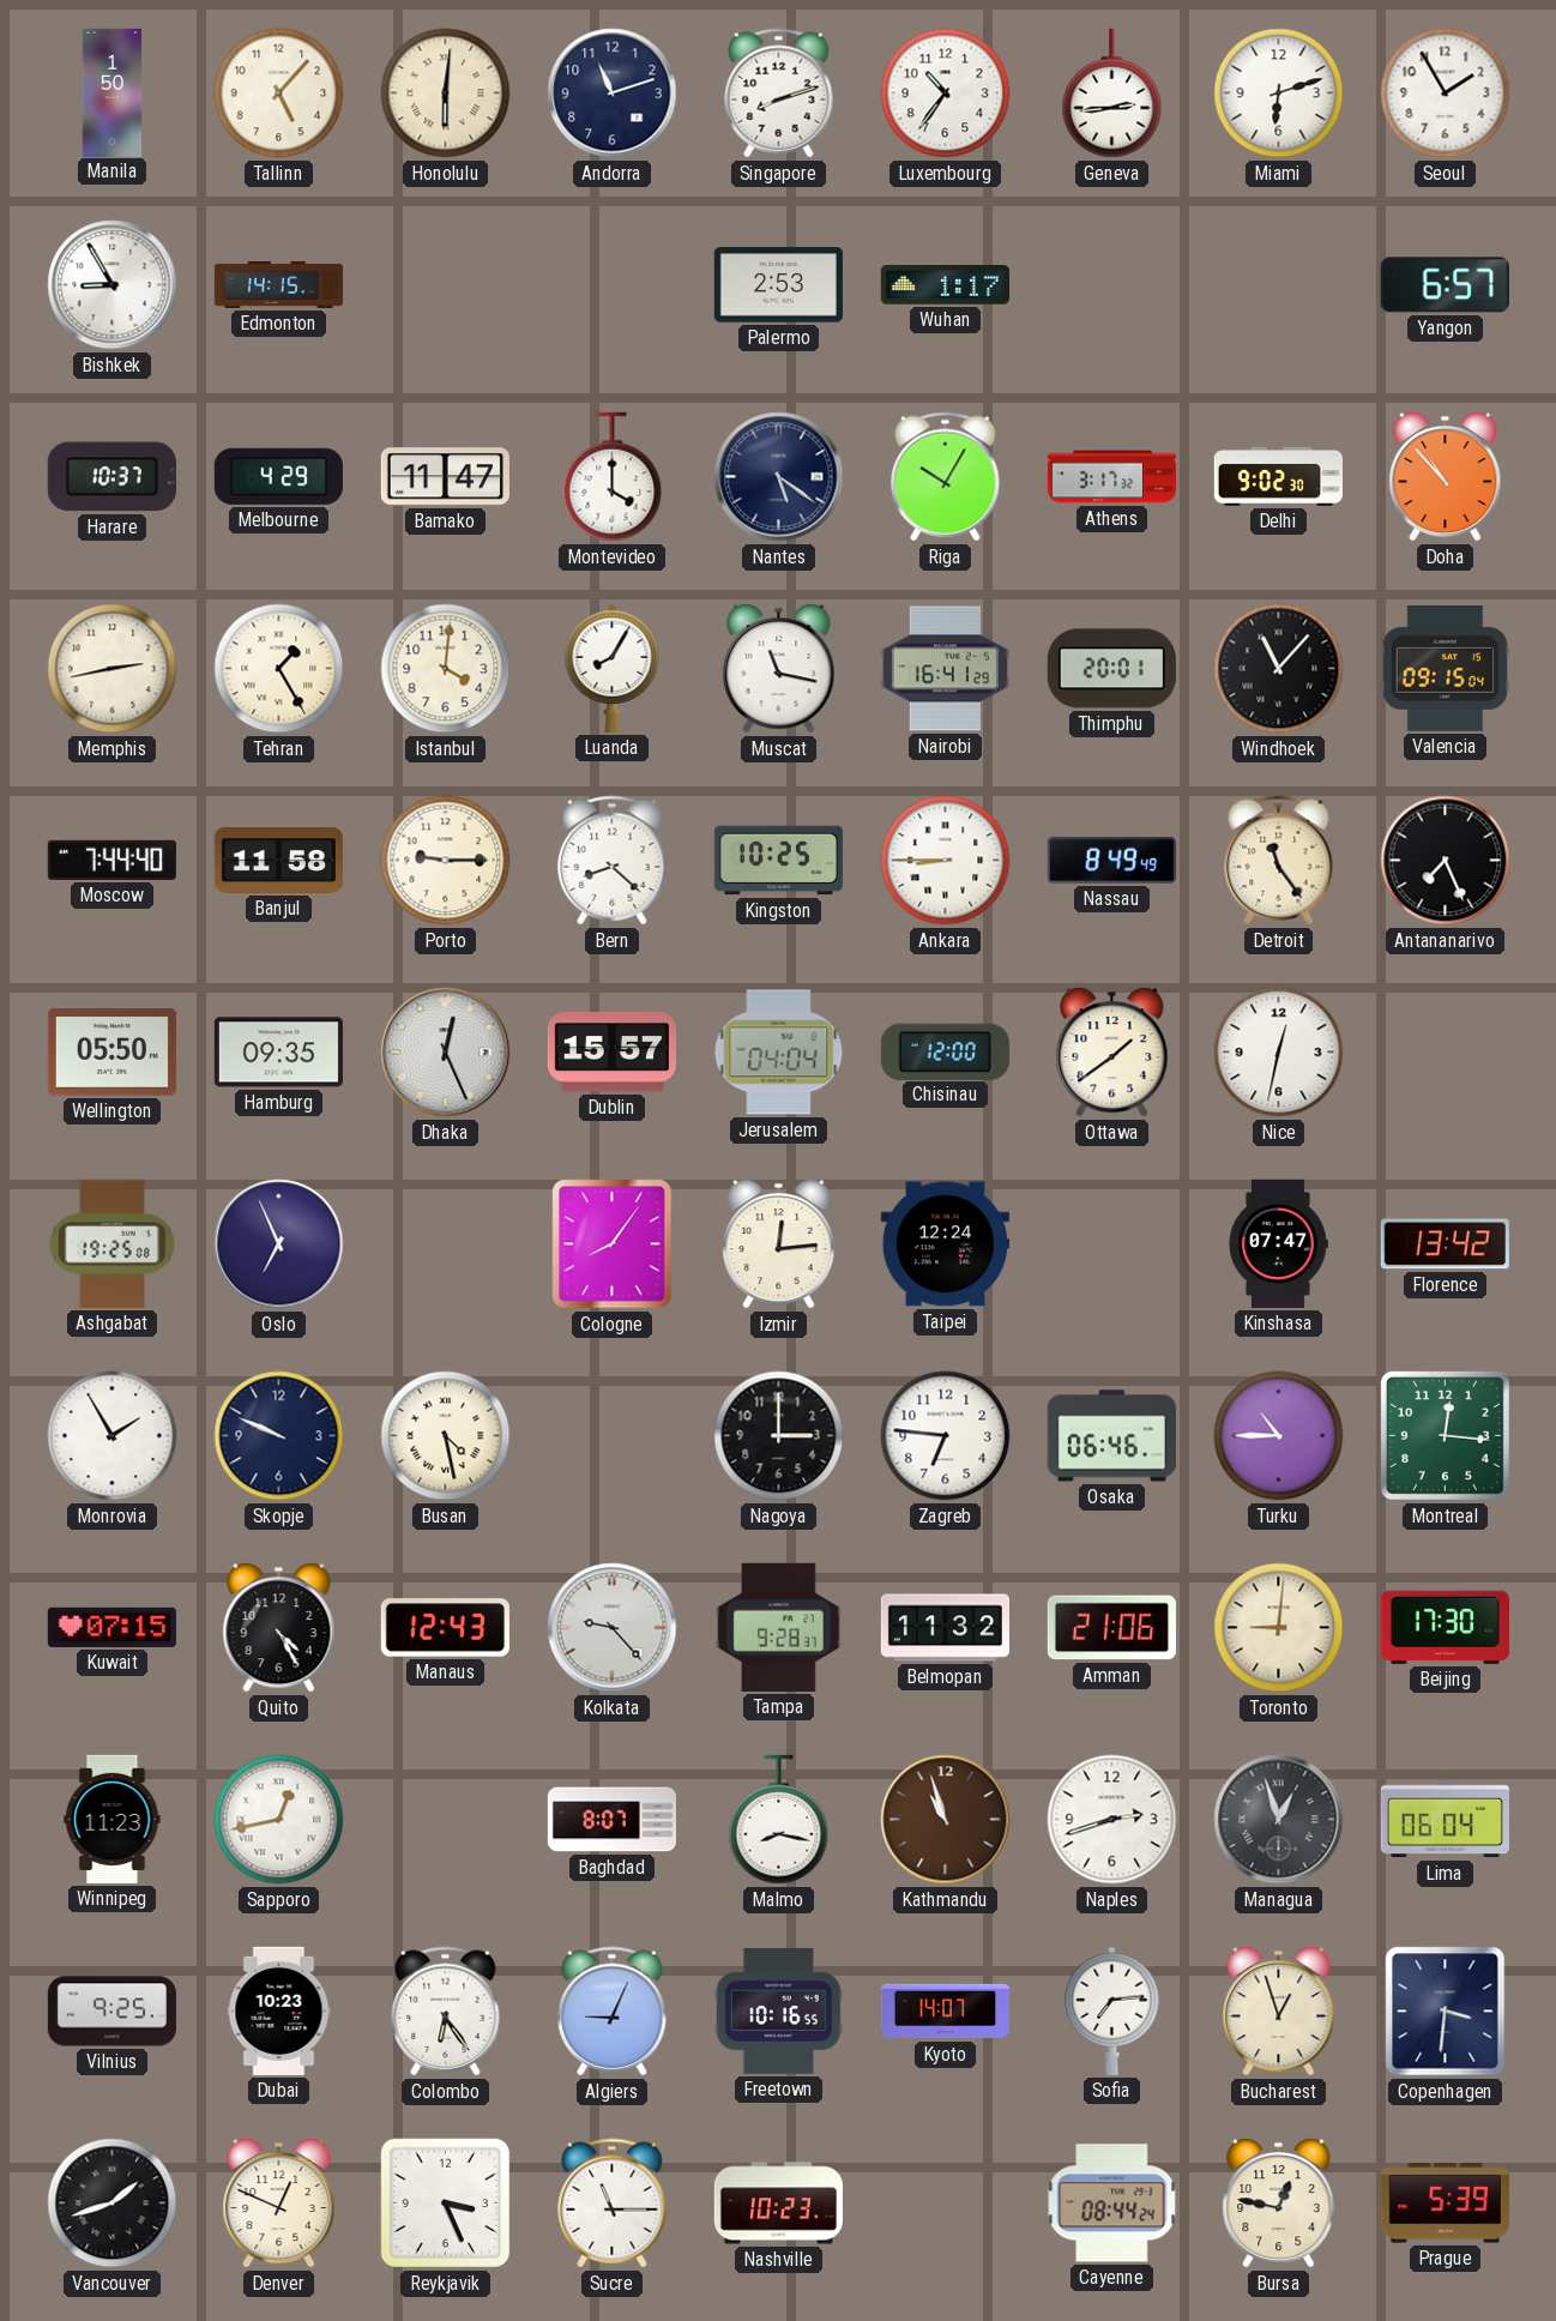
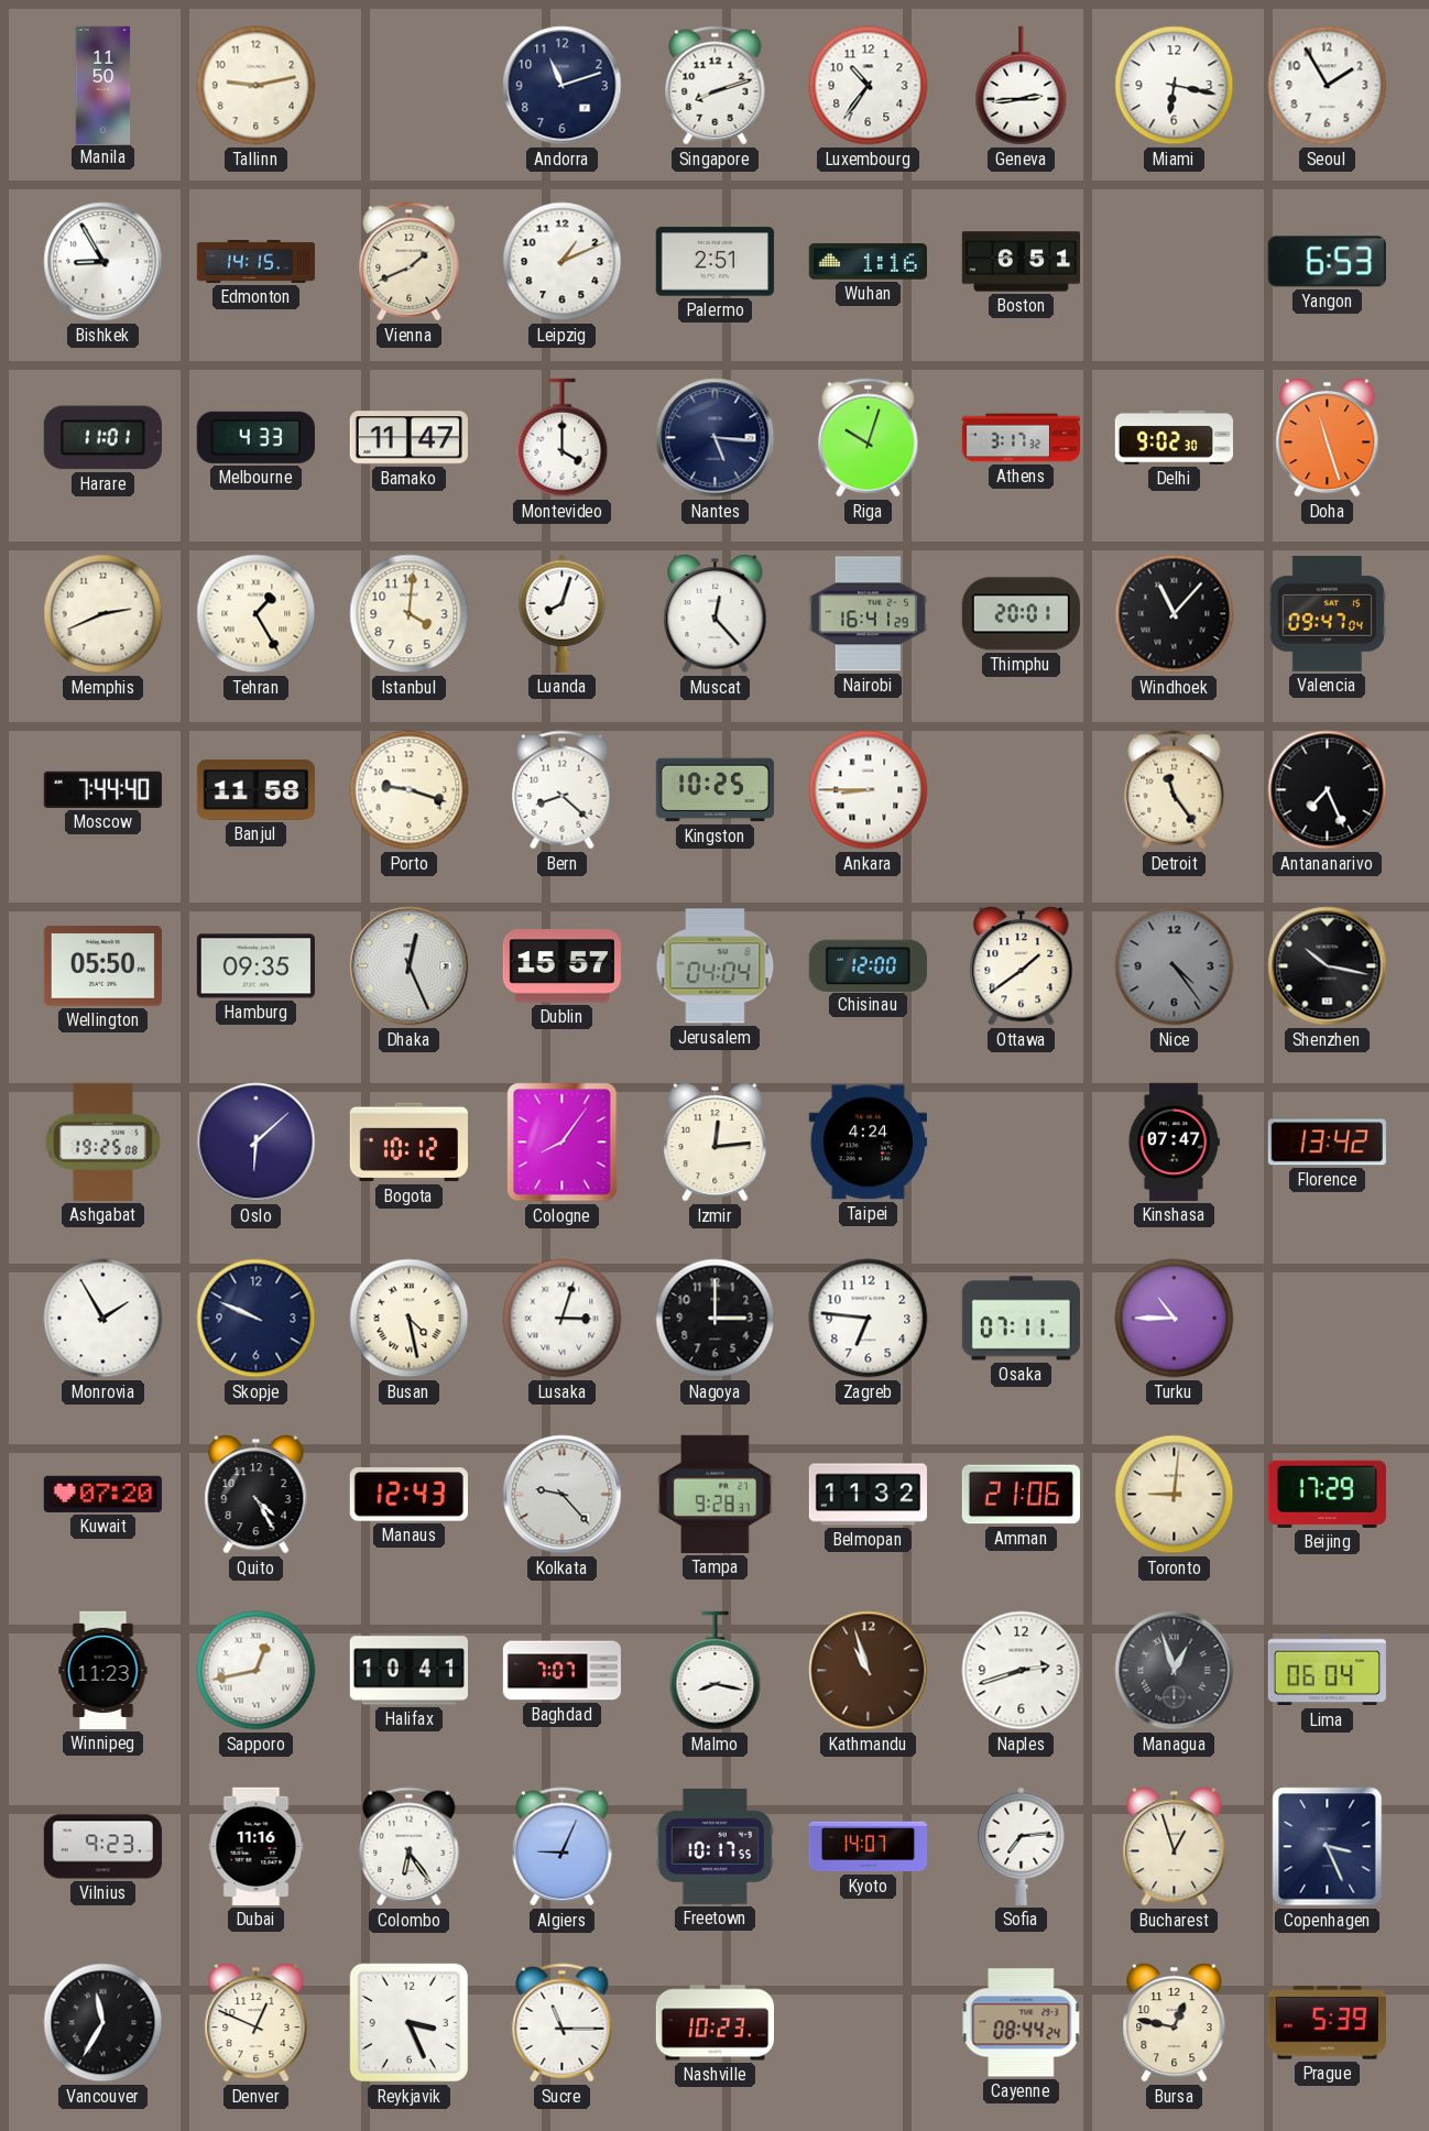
Manila: 1:50 -> 11:50 (103, 85)
Tallinn: 5:07 -> 9:13 (257, 86)
Honolulu: 6:01 -> none (446, 94)
Miami: 6:12 -> 6:17 (1175, 86)
Vienna: none -> 1:41 (410, 262)
Leipzig: none -> 1:11 (563, 262)
Palermo: 2:53 -> 2:51 (714, 262)
Wuhan: 1:17 -> 1:16 (868, 262)
Boston: none -> 6:51 (1021, 262)
Yangon: 6:57 -> 6:53 (1327, 262)
Harare: 10:37 -> 11:01 (102, 438)
Melbourne: 4:29 -> 4:33 (255, 437)
Nantes: 5:21 -> 5:16 (716, 438)
Riga: 10:05 -> 10:03 (869, 438)
Doha: 10:53 -> 11:27 (1328, 438)
Memphis: 2:43 -> 2:41 (103, 614)
Luanda: 8:05 -> 8:03 (563, 613)
Muscat: 11:17 -> 12:23 (716, 614)
Valencia: 09:15 -> 09:47 (1327, 614)
Porto: 9:15 -> 9:18 (410, 790)
Nassau: 8:49 -> none (1111, 861)
Nice: 12:32 -> 4:24 (1175, 966)
Nice dial: white -> grey (1175, 966)
Shenzhen: none -> 10:17 (1328, 966)
Oslo: 6:56 -> 6:08 (257, 1143)
Bogota: none -> 10:12 (408, 1143)
Taipei: 12:24 -> 4:24 (868, 1143)
Lusaka: none -> 3:03 (563, 1319)
Osaka: 06:46 -> 07:11 (1021, 1319)
Montreal: 12:16 -> none (1445, 1435)
Kuwait: 07:15 -> 07:20 (102, 1494)
Beijing: 17:30 -> 17:29 (1327, 1494)
Halifax: none -> 10:41 (408, 1671)
Baghdad: 8:07 -> 7:07 (561, 1671)
Vilnius: 9:25 -> 9:23 (102, 1847)
Dubai: 10:23 -> 11:16 (257, 1846)
Freetown: 10:16 -> 10:17 (714, 1846)
Copenhagen: 3:31 -> 3:26 (1328, 1847)
Vancouver: 1:42 -> 11:35 (103, 2023)
